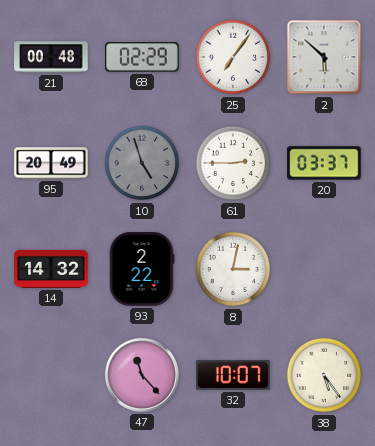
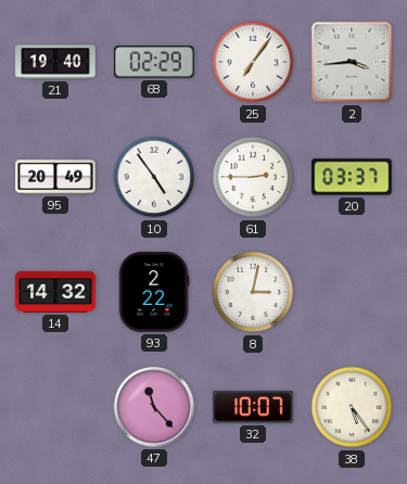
21: 00:48 -> 19:40 (55, 62)
2: 5:52 -> 3:44 (352, 62)
10: 4:57 -> 4:54 (154, 177)
10 dial: grey -> white (154, 177)
